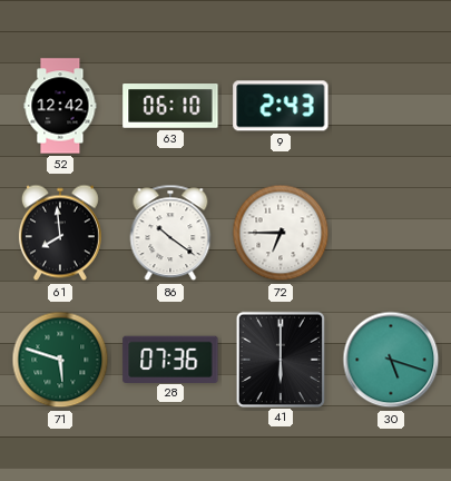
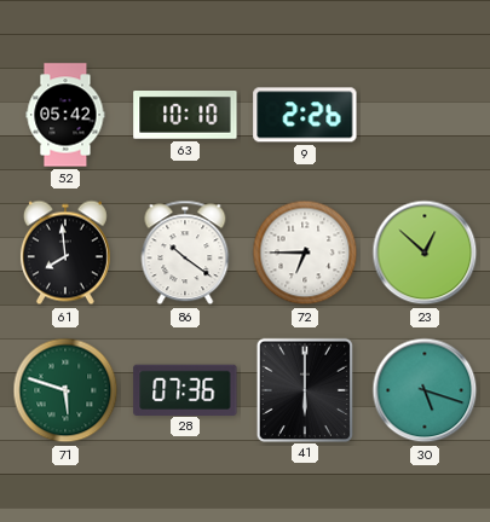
52: 12:42 -> 05:42 (65, 115)
63: 06:10 -> 10:10 (185, 116)
9: 2:43 -> 2:26 (305, 115)
23: none -> 12:52 (425, 253)
